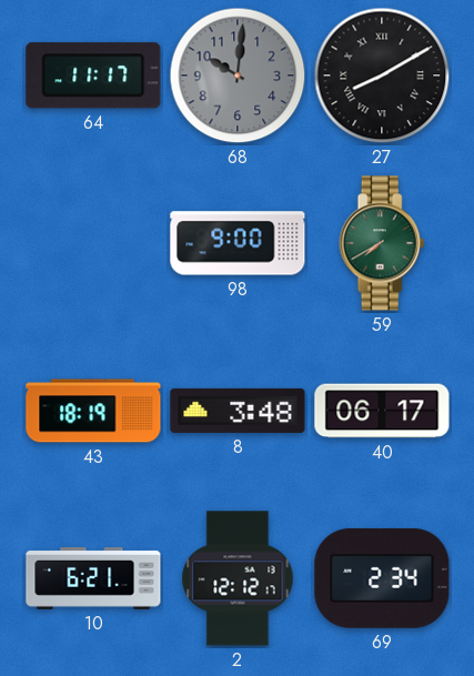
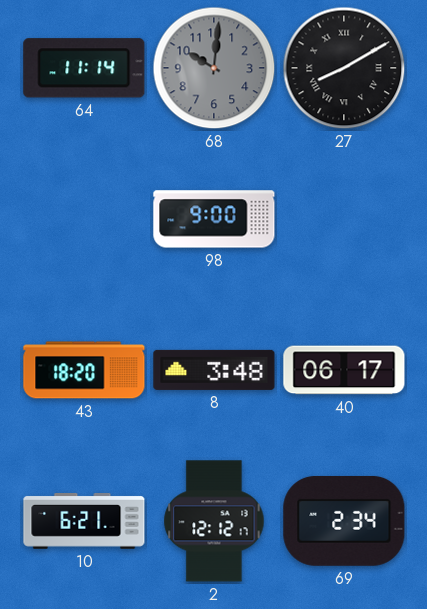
64: 11:17 -> 11:14 (84, 68)
59: 7:40 -> none (382, 243)
43: 18:19 -> 18:20 (84, 370)
